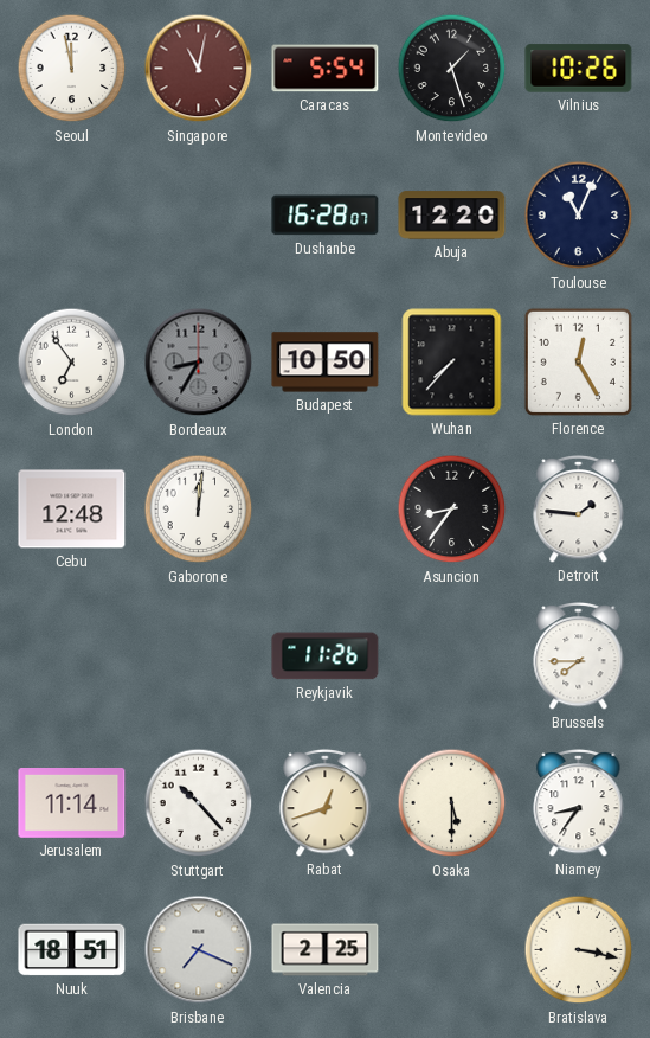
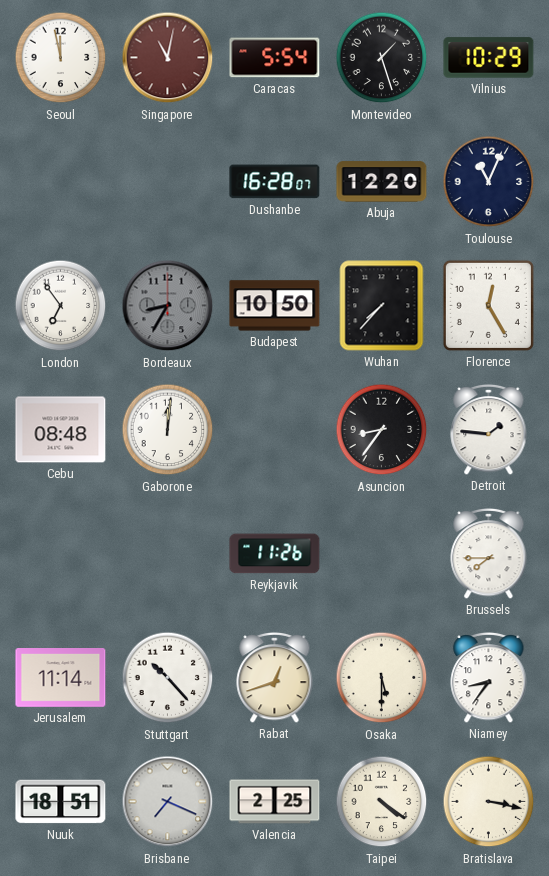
Vilnius: 10:26 -> 10:29 (489, 58)
Cebu: 12:48 -> 08:48 (61, 430)
Taipei: none -> 4:21 (382, 802)
